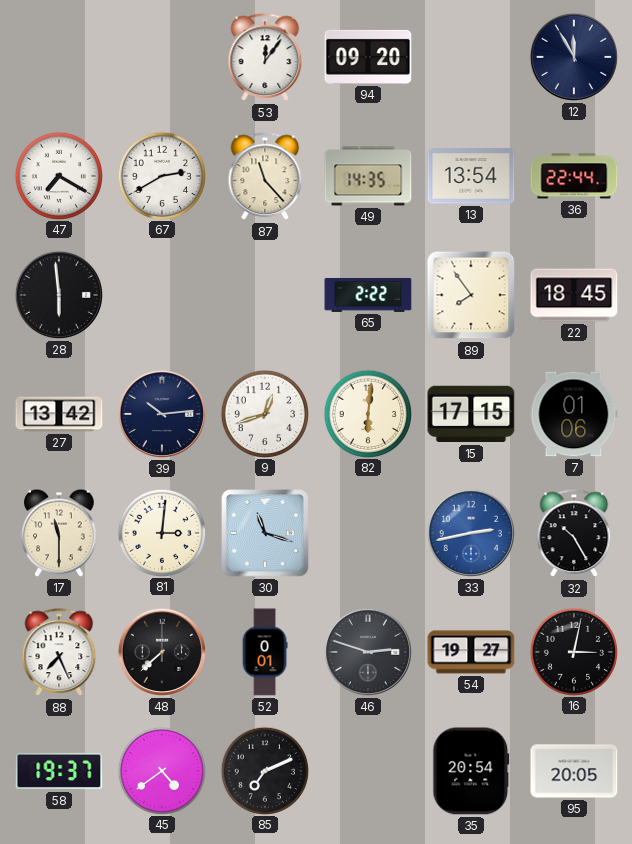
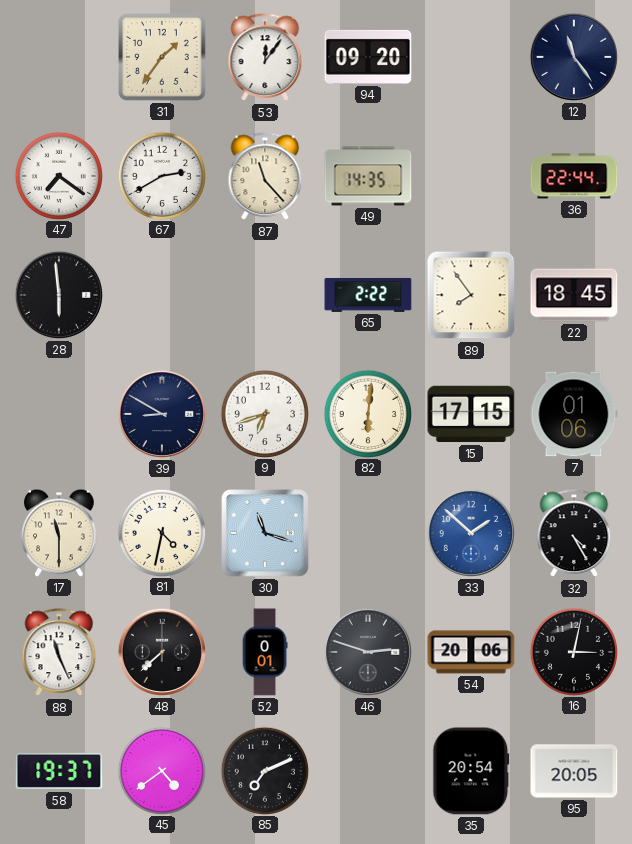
31: none -> 1:36 (163, 58)
12: 11:55 -> 11:24 (574, 57)
47: 7:20 -> 7:21 (58, 175)
13: 13:54 -> none (471, 176)
27: 13:42 -> none (59, 414)
39: 10:14 -> 8:50 (162, 414)
9: 12:42 -> 6:42 (264, 413)
81: 3:01 -> 4:32 (161, 532)
33: 2:43 -> 1:52 (471, 533)
32: 10:25 -> 4:25 (574, 534)
88: 7:26 -> 11:26 (59, 653)
54: 19:27 -> 20:06 (471, 652)
